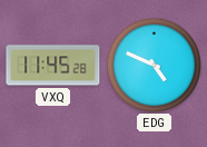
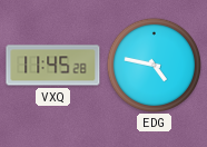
EDG: 4:49 -> 4:47 (154, 65)
